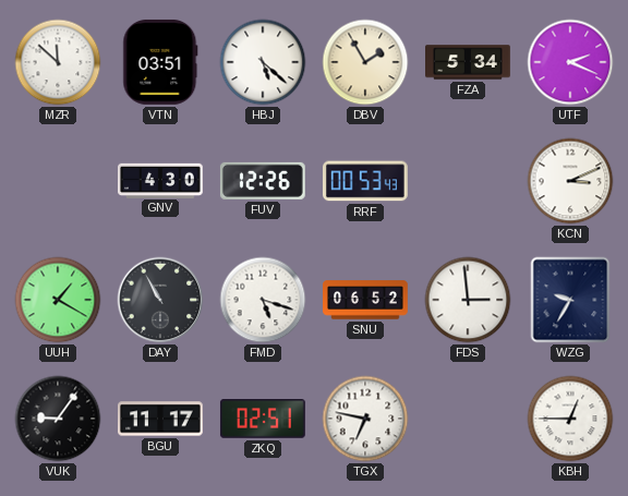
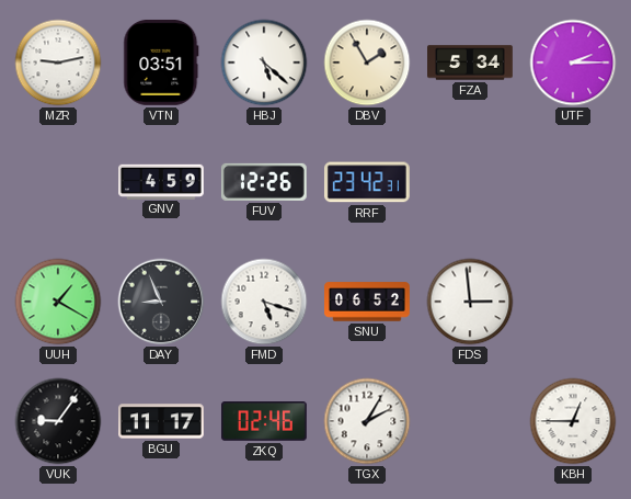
MZR: 11:52 -> 9:13 (58, 63)
UTF: 2:19 -> 2:15 (573, 63)
GNV: 4:30 -> 4:59 (162, 181)
RRF: 00:53 -> 23:42 (367, 182)
KCN: 3:11 -> none (570, 181)
DAY: 10:55 -> 8:56 (161, 302)
WZG: 9:35 -> none (570, 300)
ZKQ: 02:51 -> 02:46 (264, 422)
TGX: 6:47 -> 2:05 (367, 421)
